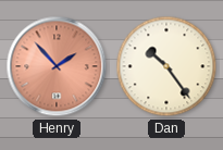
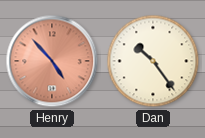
Henry: 1:53 -> 4:53 (52, 61)
